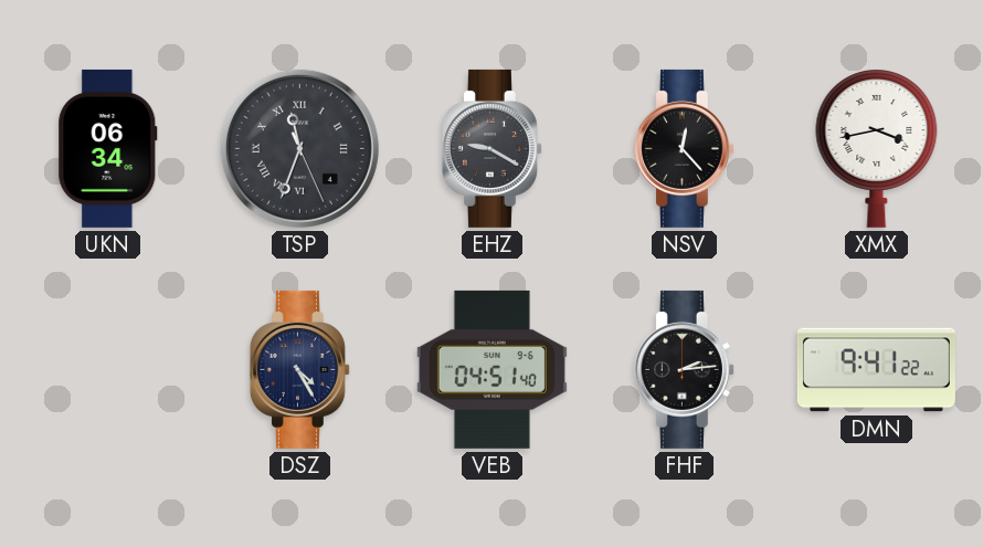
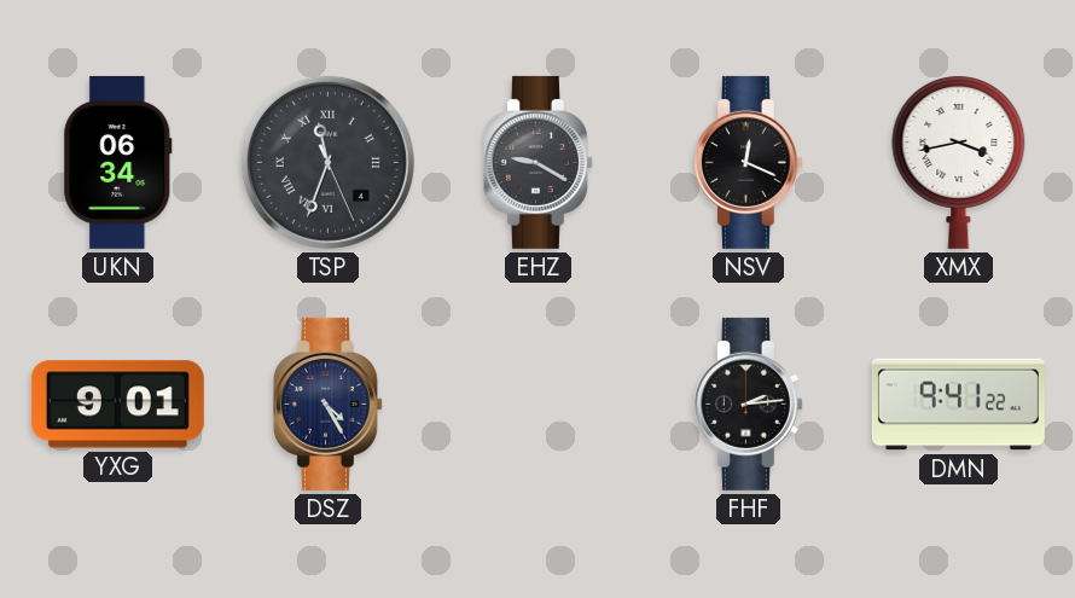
NSV: 12:23 -> 12:19 (748, 162)
YXG: none -> 9:01 (117, 405)
VEB: 04:51 -> none (491, 369)
